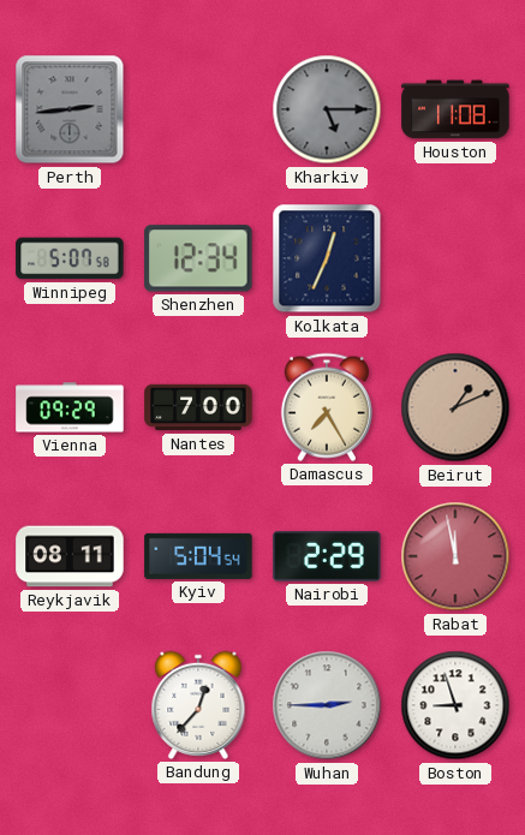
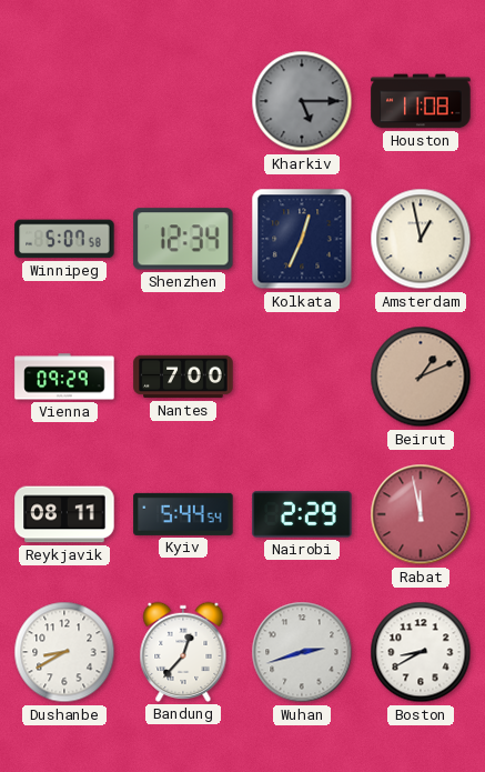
Perth: 2:44 -> none (70, 109)
Amsterdam: none -> 12:58 (421, 239)
Damascus: 7:25 -> none (327, 407)
Kyiv: 5:04 -> 5:44 (183, 514)
Dushanbe: none -> 8:40 (64, 652)
Wuhan: 2:45 -> 2:42 (302, 652)
Boston: 8:57 -> 8:40 (421, 652)
